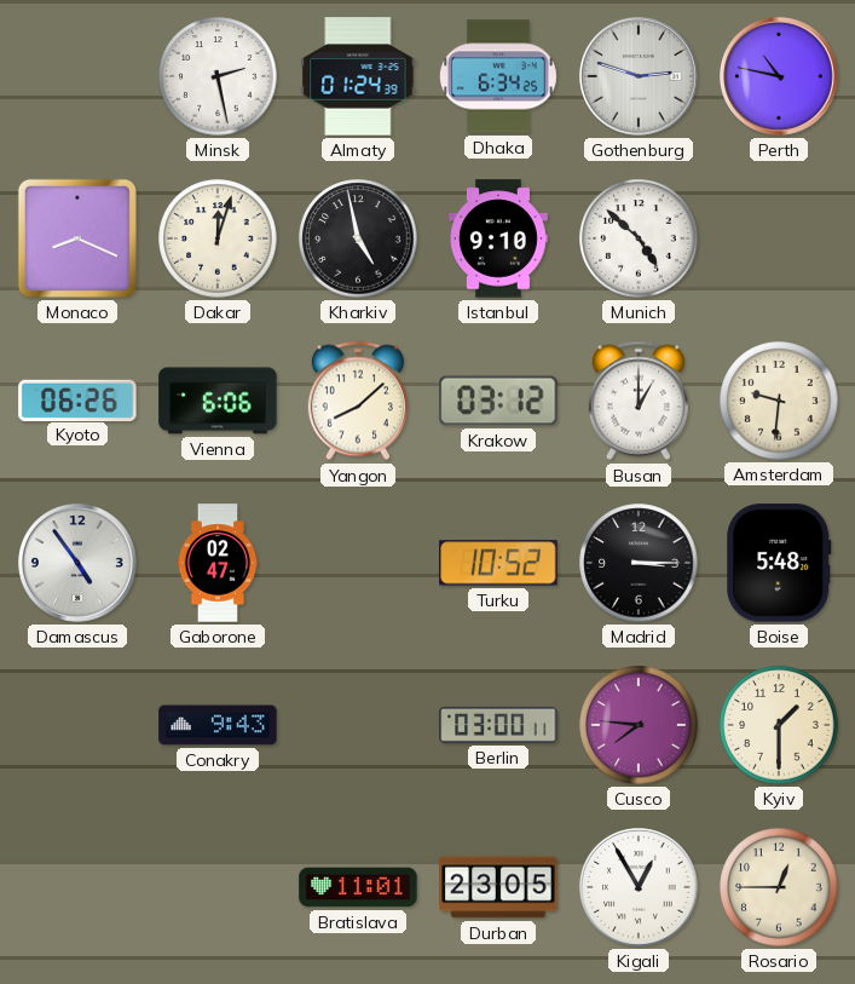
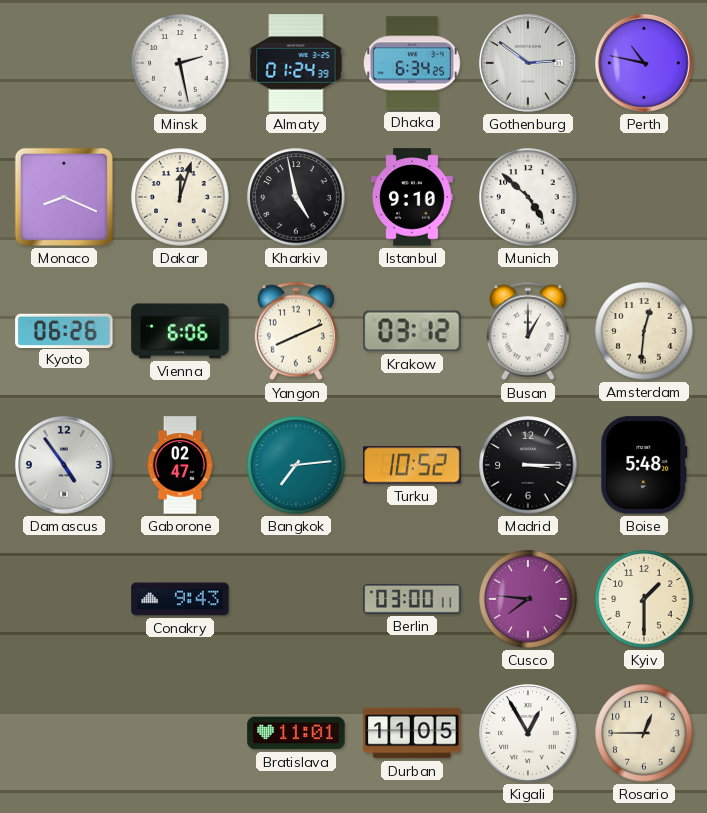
Gothenburg: 2:48 -> 2:51 (529, 64)
Yangon: 8:08 -> 8:11 (296, 331)
Amsterdam: 9:31 -> 12:31 (644, 331)
Bangkok: none -> 7:14 (296, 465)
Durban: 23:05 -> 11:05 (412, 733)
